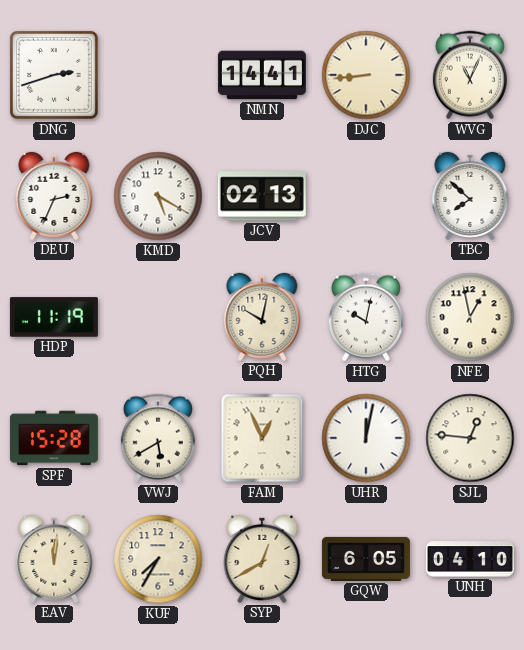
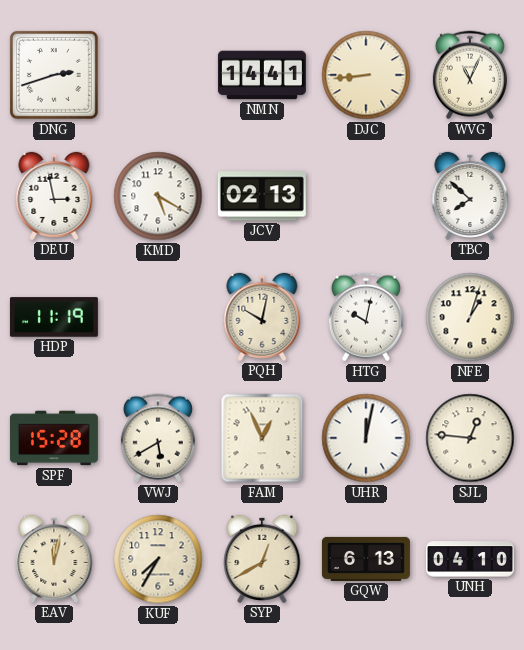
DEU: 2:34 -> 2:58 (54, 196)
NFE: 12:58 -> 1:03 (470, 317)
EAV: 12:01 -> 12:02 (54, 559)
GQW: 6:05 -> 6:13 (366, 559)
